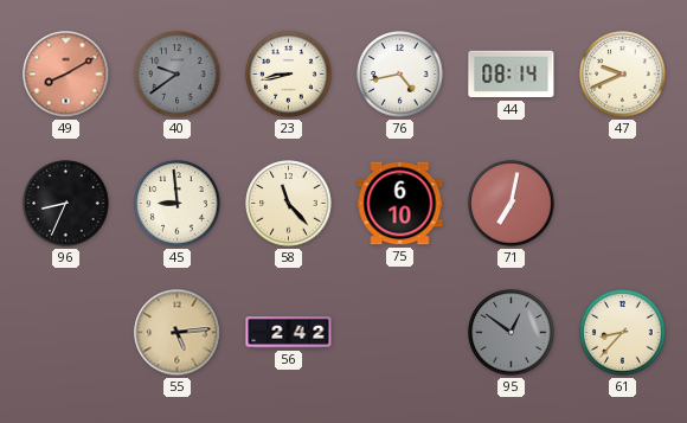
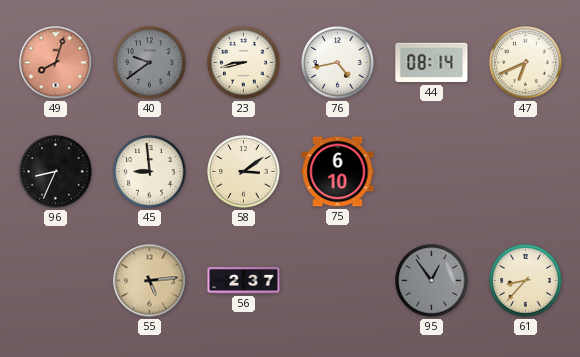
49: 8:10 -> 8:03 (56, 63)
47: 9:41 -> 6:41 (526, 63)
58: 11:23 -> 3:09 (244, 172)
71: 7:02 -> none (512, 204)
56: 2:42 -> 2:37 (244, 281)
95: 12:51 -> 12:54 (432, 281)
